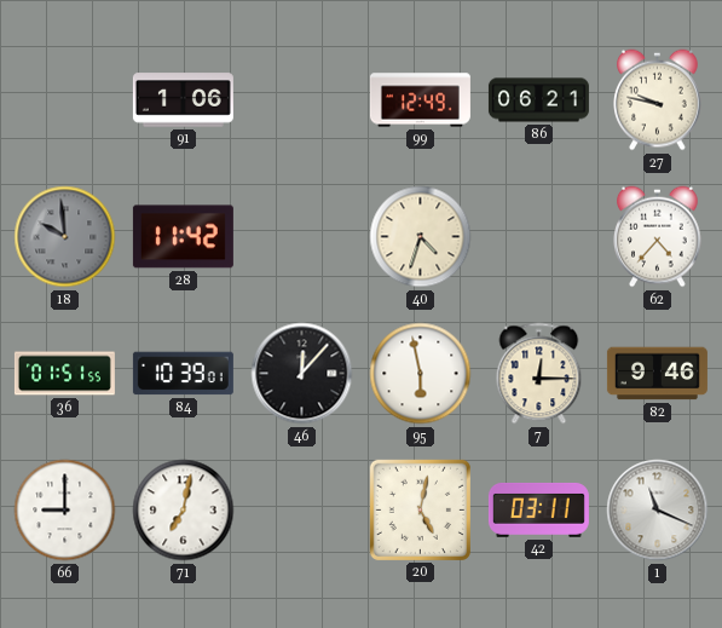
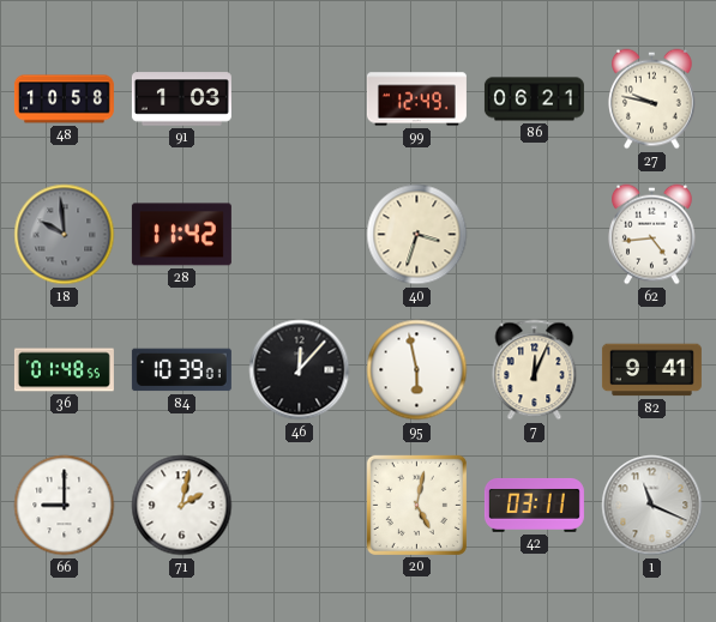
48: none -> 10:58 (64, 99)
91: 1:06 -> 1:03 (181, 99)
40: 4:33 -> 3:33 (417, 235)
62: 4:37 -> 4:44 (652, 235)
36: 01:51 -> 01:48 (64, 370)
7: 12:15 -> 12:04 (535, 370)
82: 9:46 -> 9:41 (651, 370)
71: 7:02 -> 2:02 (182, 506)
